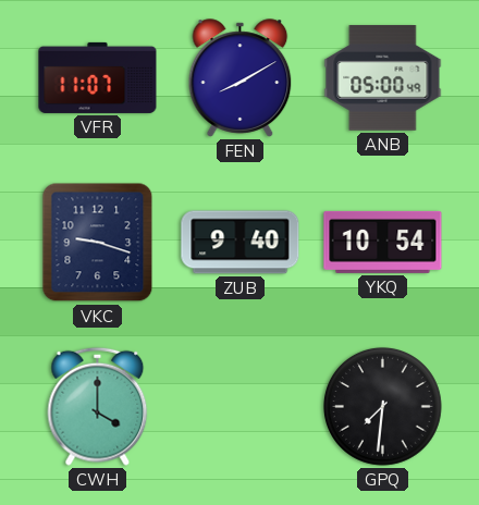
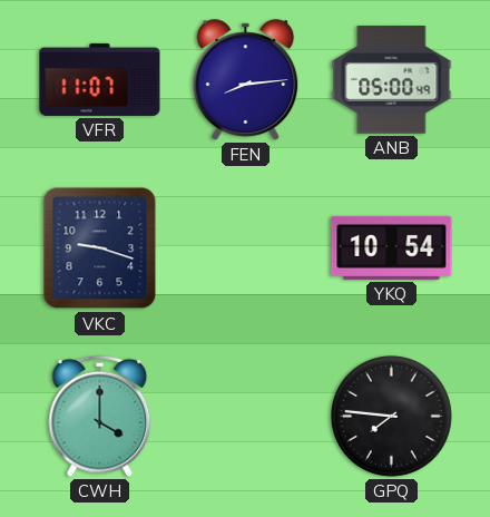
FEN: 8:10 -> 8:14 (246, 80)
ZUB: 9:40 -> none (241, 243)
GPQ: 7:31 -> 7:46 (392, 416)
